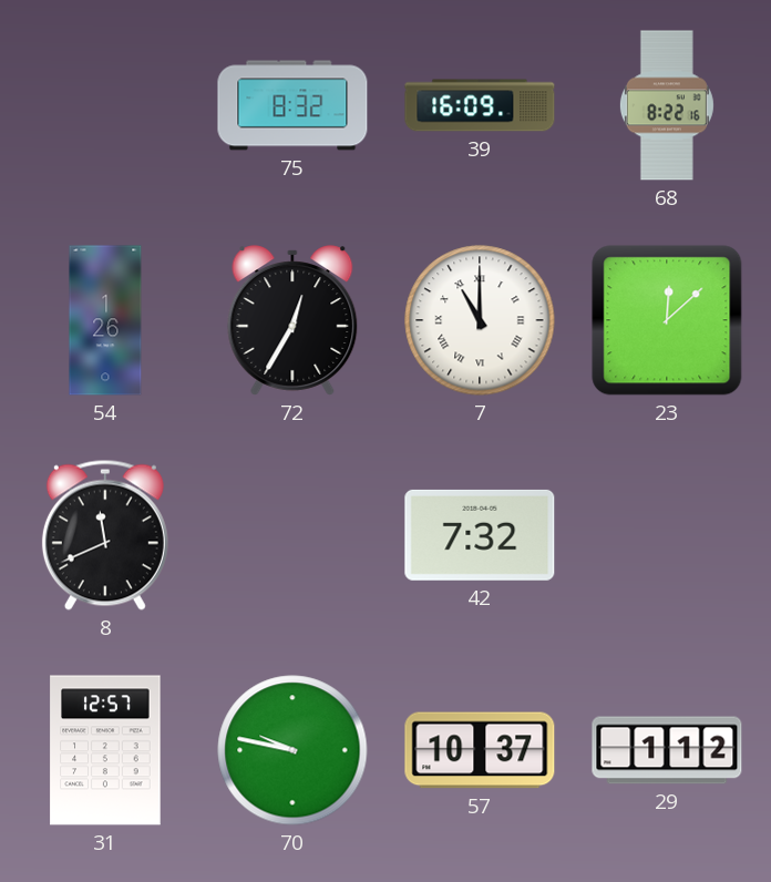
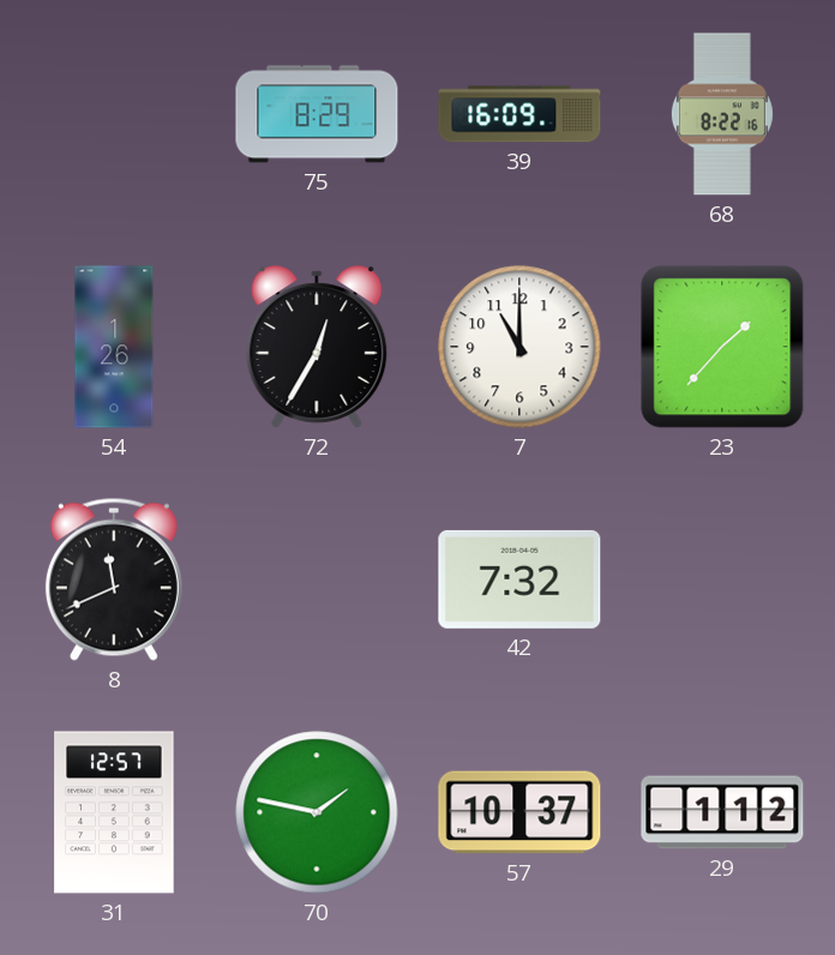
75: 8:32 -> 8:29 (317, 114)
7 numerals: Roman -> Arabic (519, 347)
23: 12:08 -> 1:37 (722, 347)
70: 9:47 -> 1:47 (317, 812)
